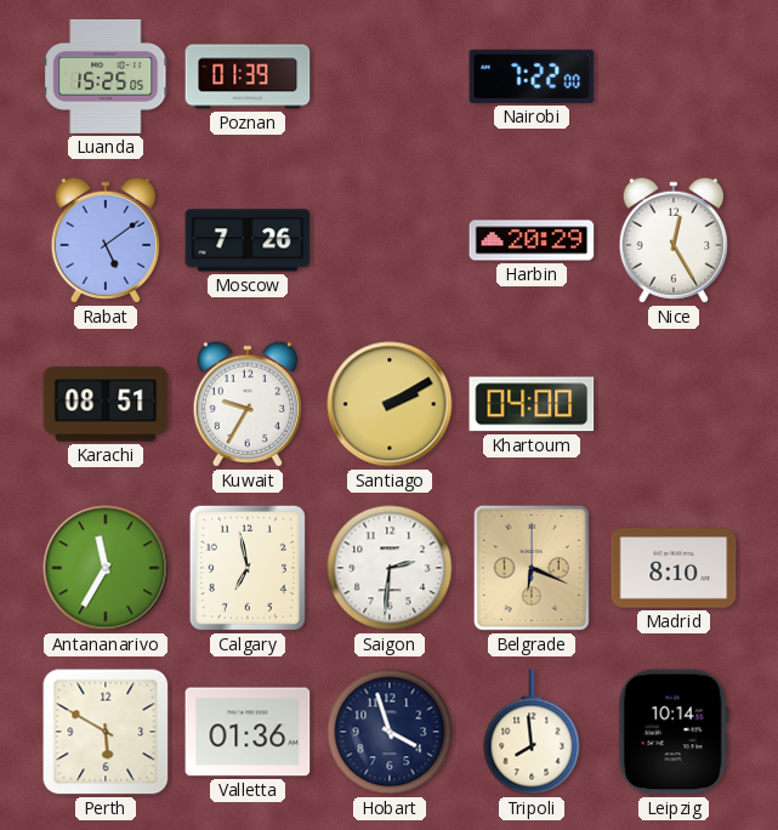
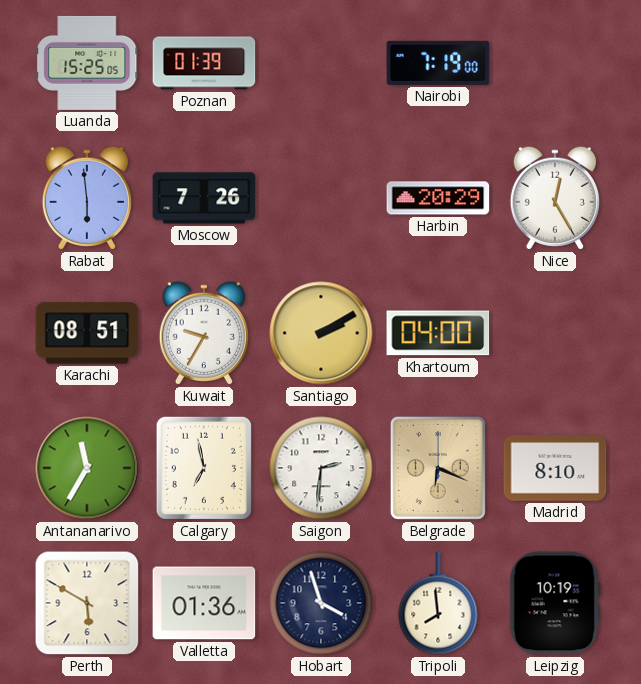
Nairobi: 7:22 -> 7:19 (438, 63)
Rabat: 5:09 -> 5:59 (87, 198)
Leipzig: 10:14 -> 10:19 (555, 603)
